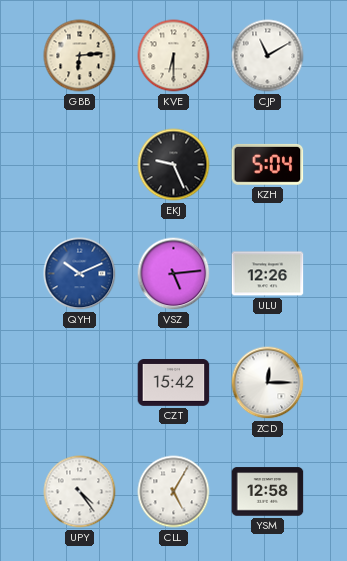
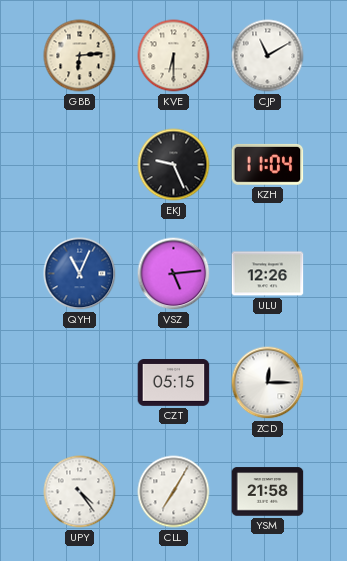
KZH: 5:04 -> 11:04 (268, 164)
QYH: 10:11 -> 11:04 (80, 274)
CZT: 15:42 -> 05:15 (174, 383)
CLL: 5:05 -> 7:05 (174, 492)
YSM: 12:58 -> 21:58 (268, 492)
